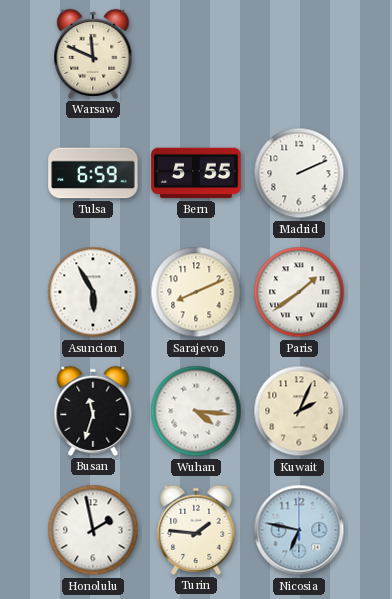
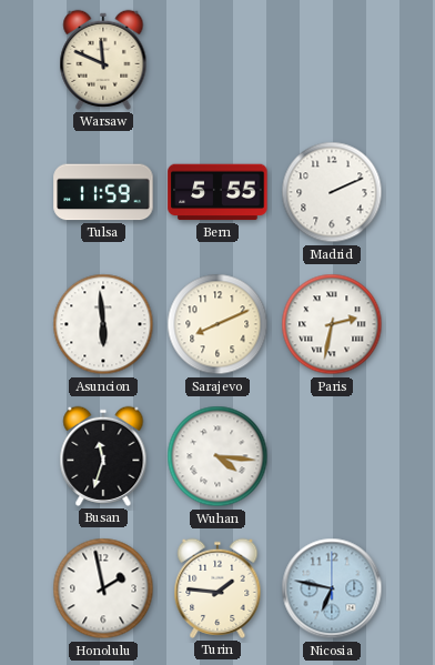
Tulsa: 6:59 -> 11:59 (103, 192)
Asuncion: 5:55 -> 5:59 (103, 324)
Paris: 1:39 -> 2:32 (332, 324)
Kuwait: 2:04 -> none (299, 411)
